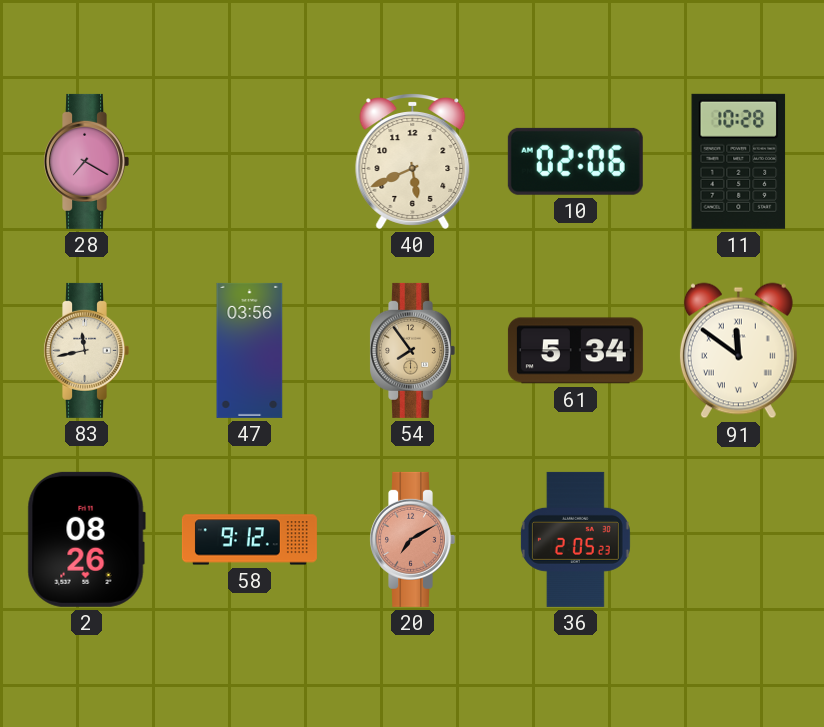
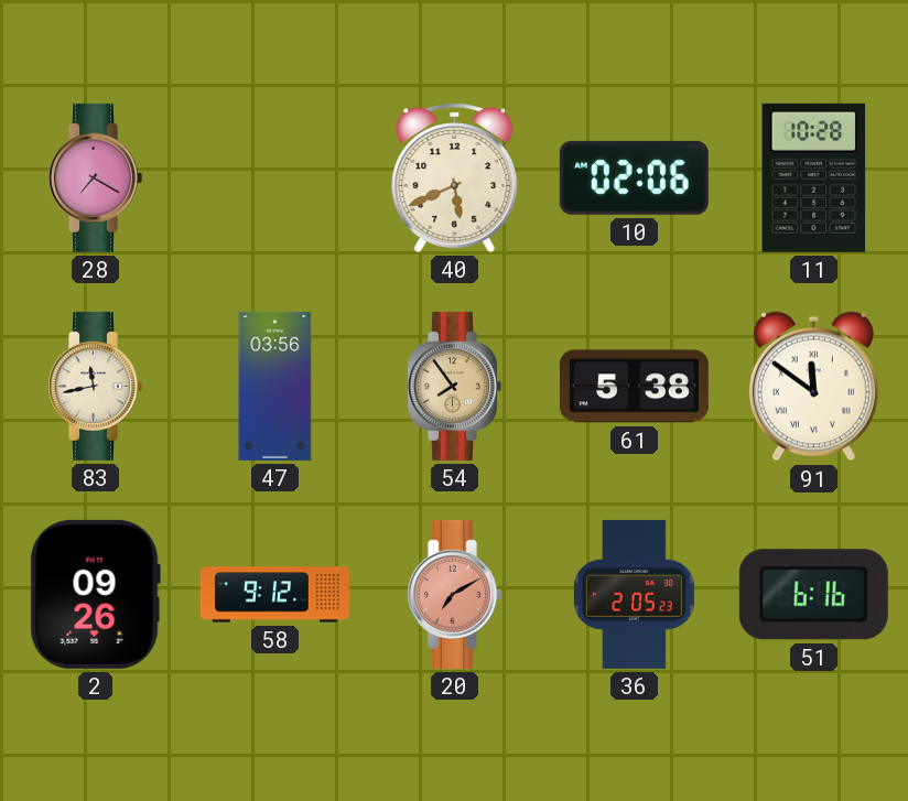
61: 5:34 -> 5:38 (634, 387)
2: 08:26 -> 09:26 (95, 594)
51: none -> 6:16 (813, 595)
